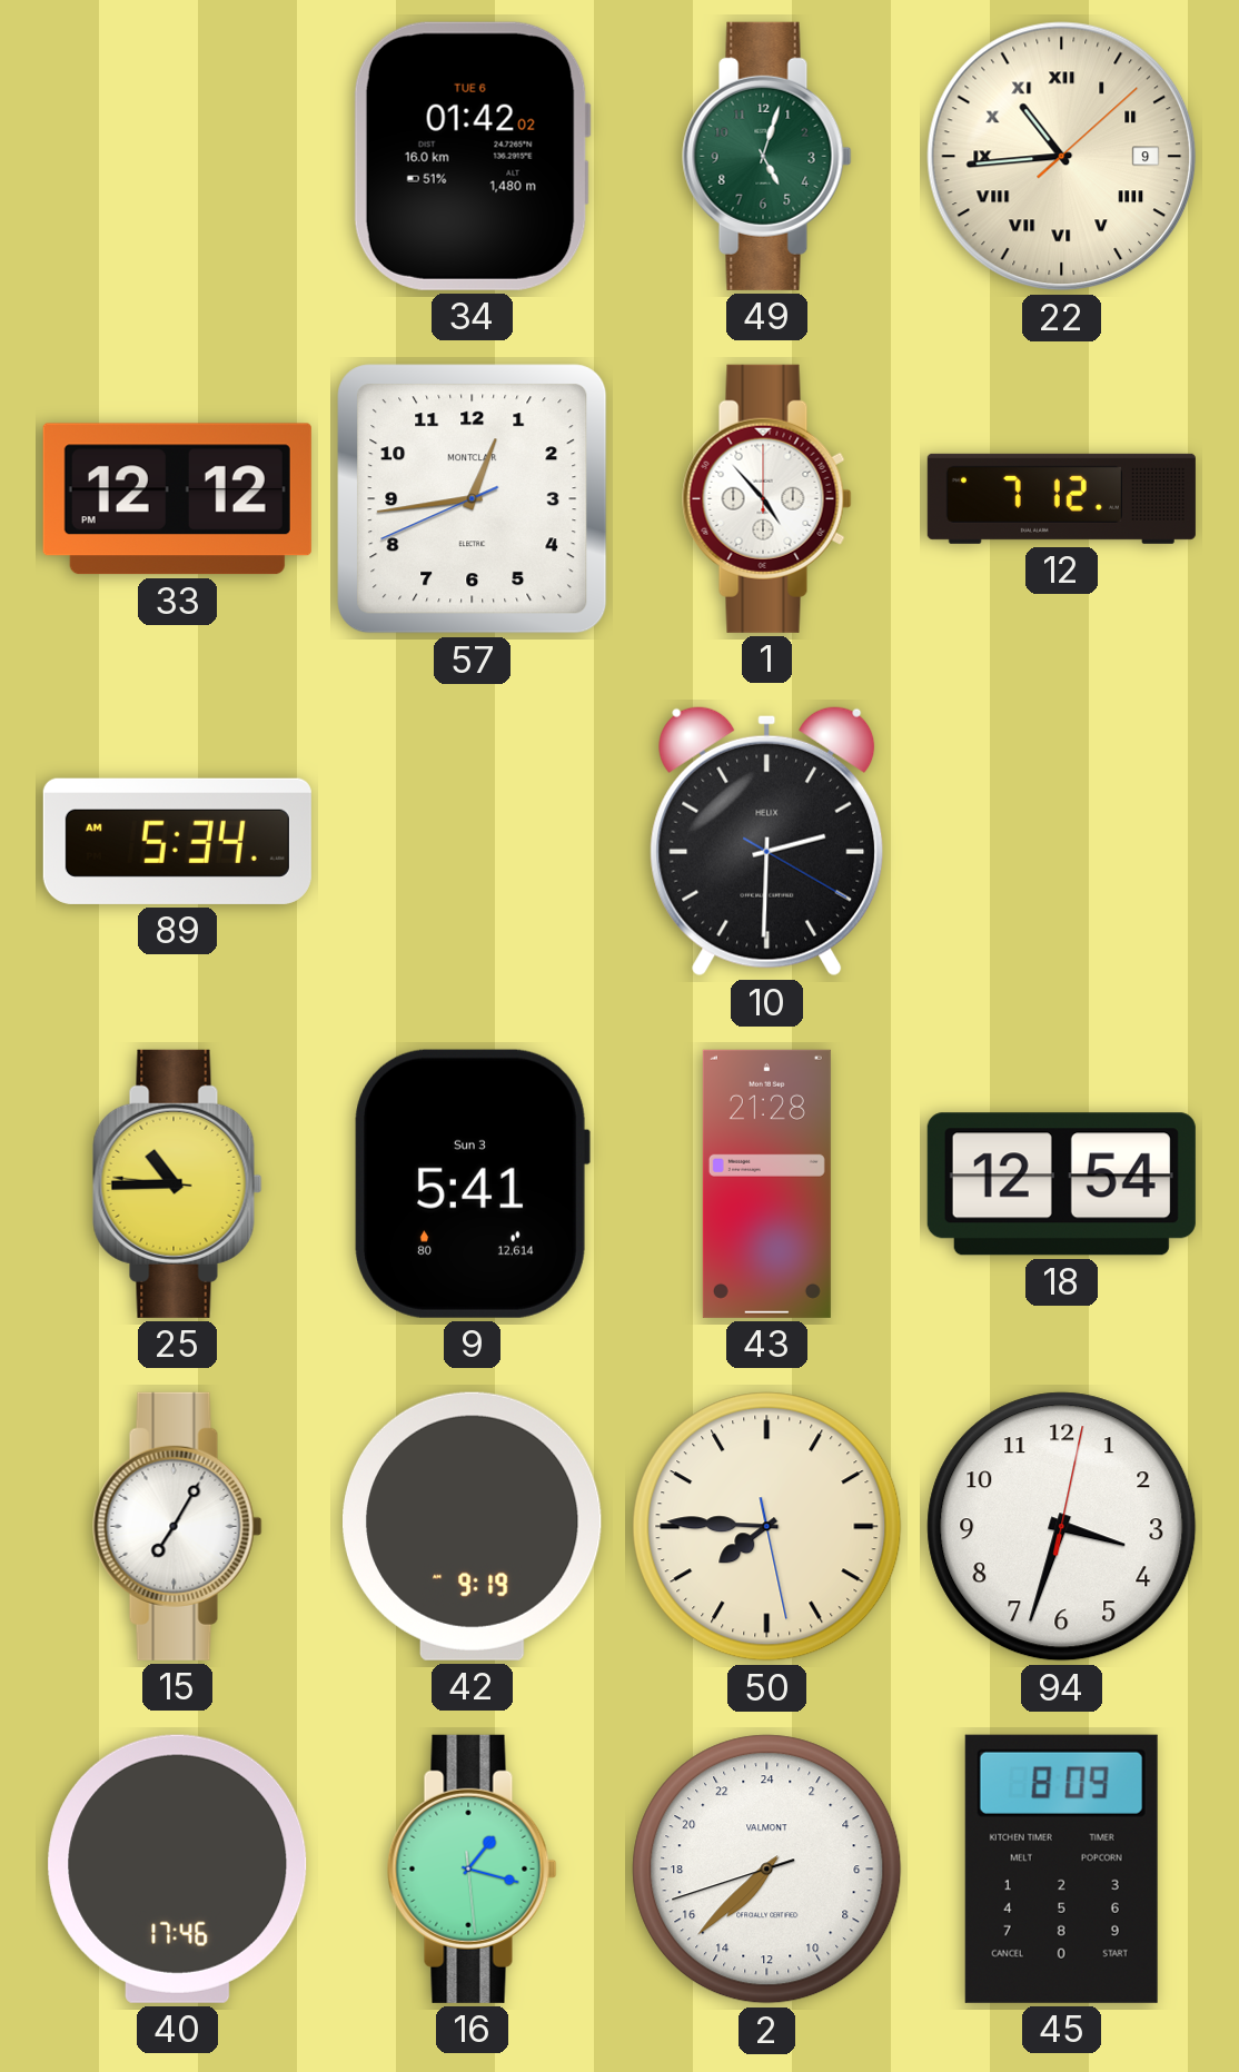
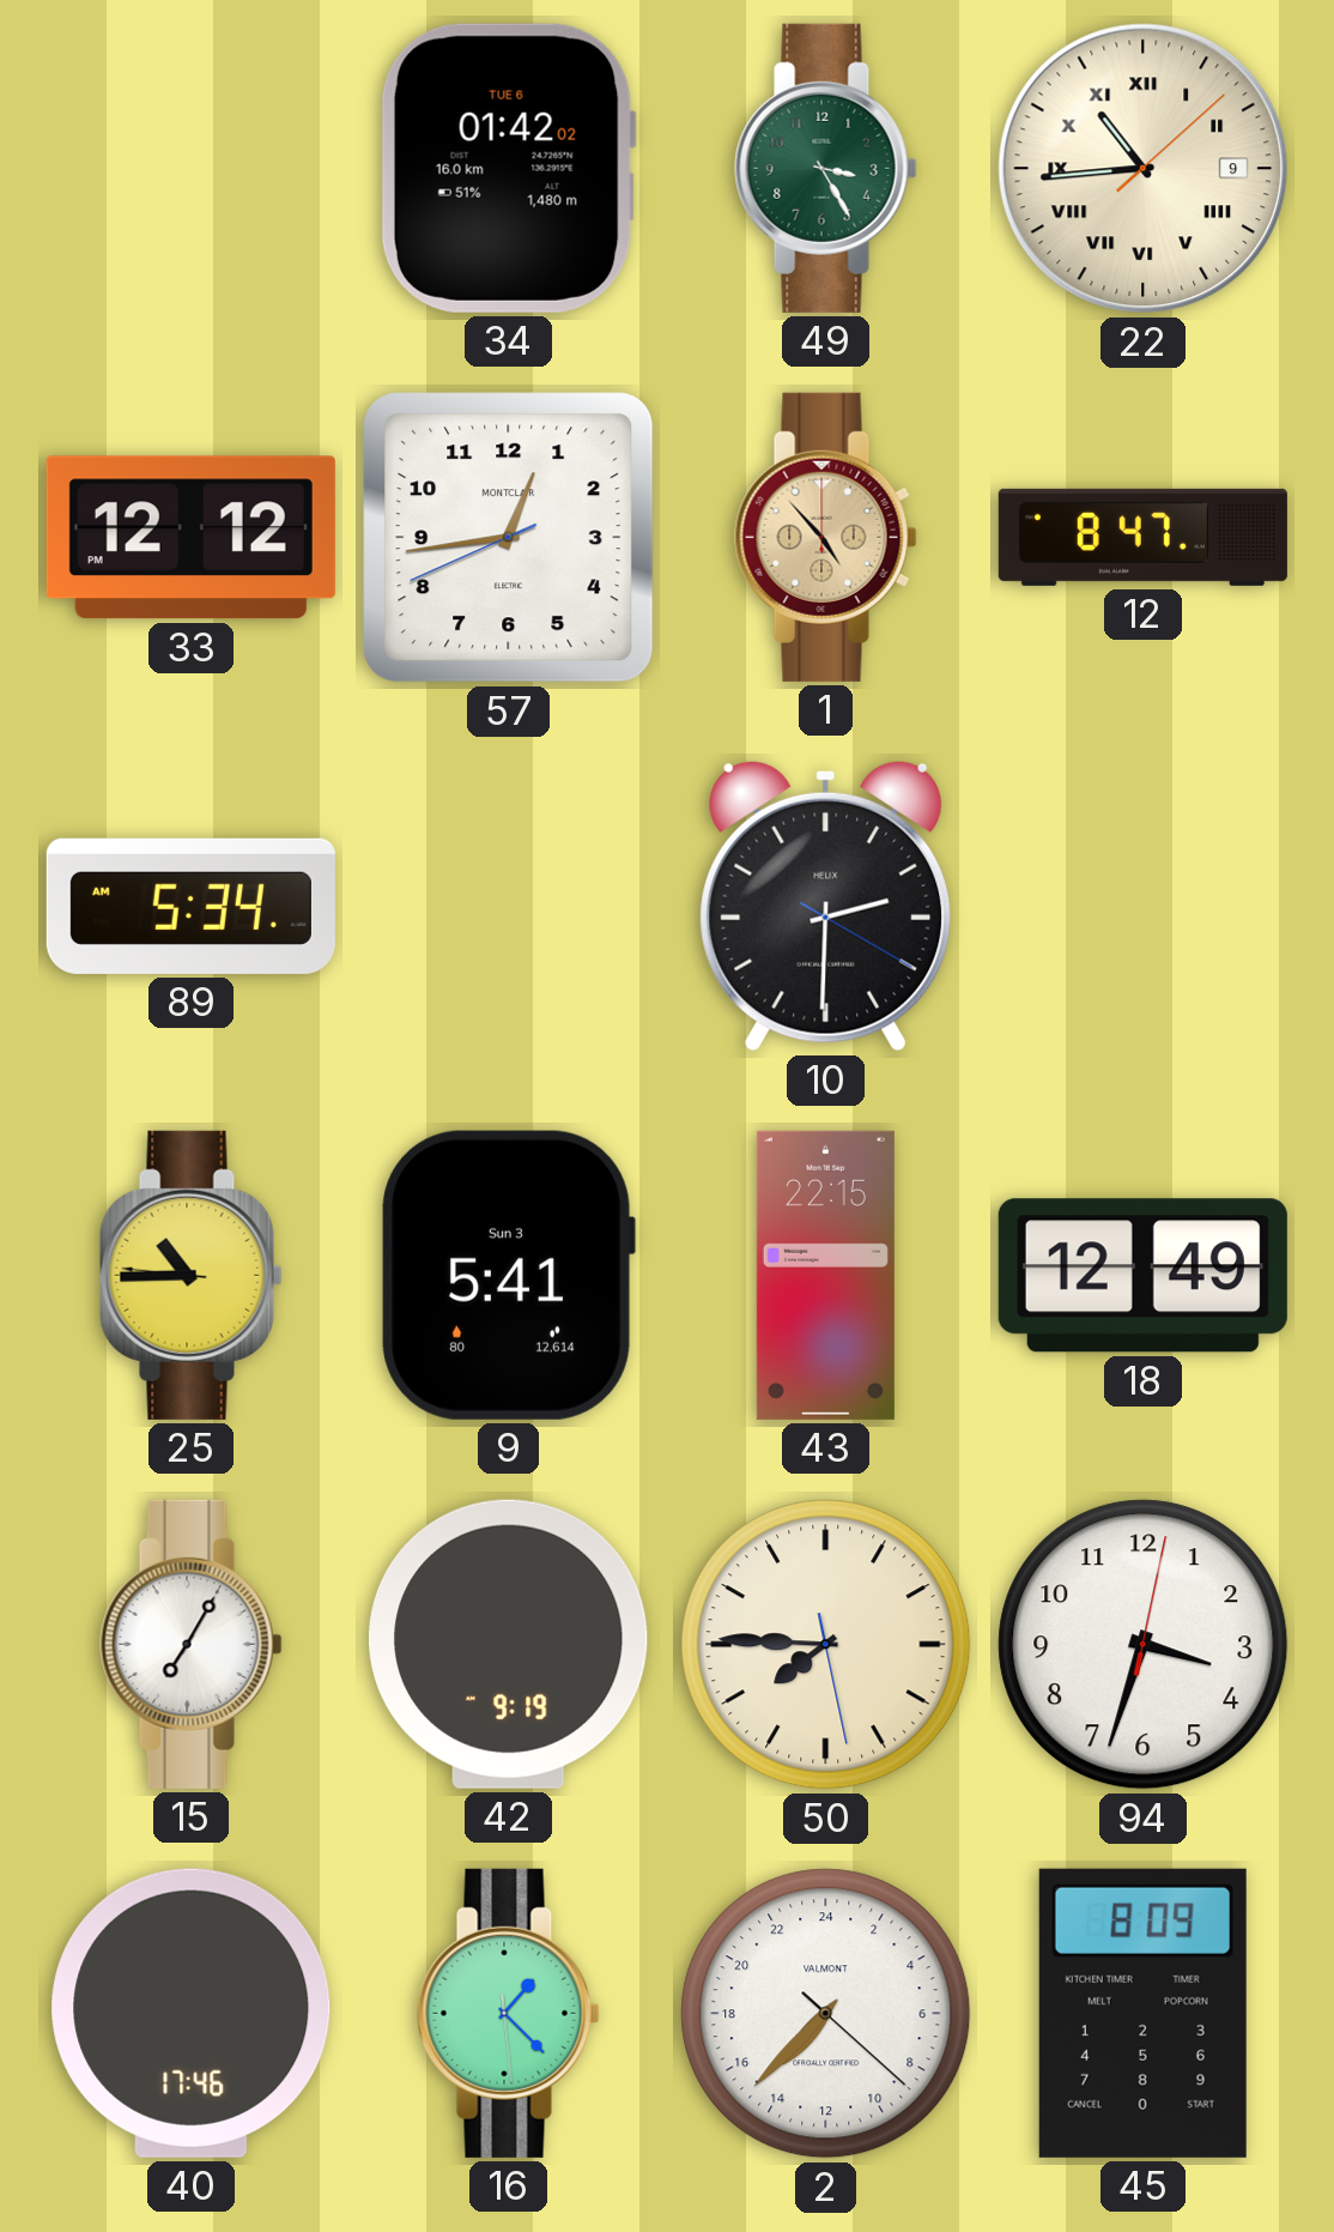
49: 5:03 -> 3:25 (826, 168)
1 dial: white -> champagne (826, 537)
12: 7:12 -> 8:47 (1142, 537)
43: 21:28 -> 22:15 (825, 1275)
18: 12:54 -> 12:49 (1142, 1276)
16: 1:17 -> 1:22 (509, 2013)
2: 14:37:42 -> 14:37:22 (826, 2014)
